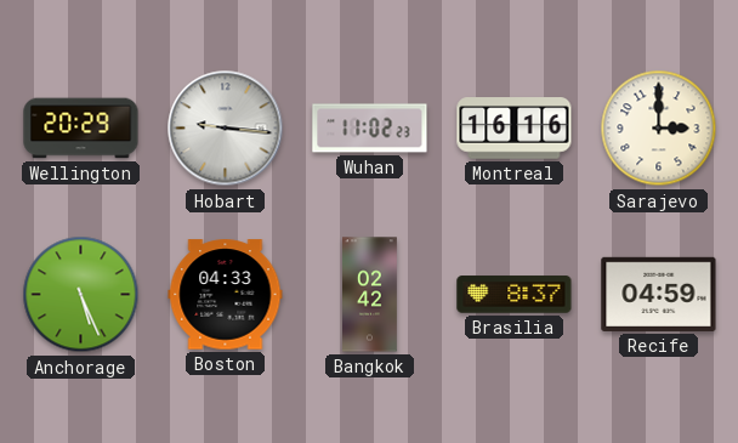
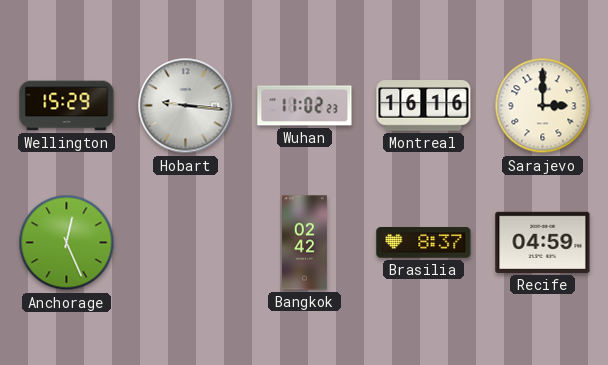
Wellington: 20:29 -> 15:29 (67, 106)
Anchorage: 5:26 -> 12:26 (67, 243)
Boston: 04:33 -> none (226, 295)
